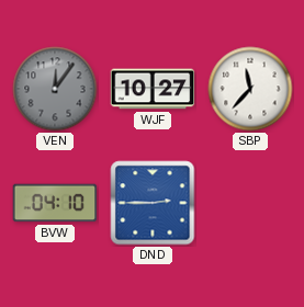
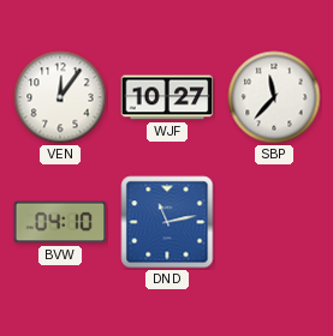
VEN dial: grey -> white (60, 97)
DND: 2:45 -> 11:13 (167, 222)
